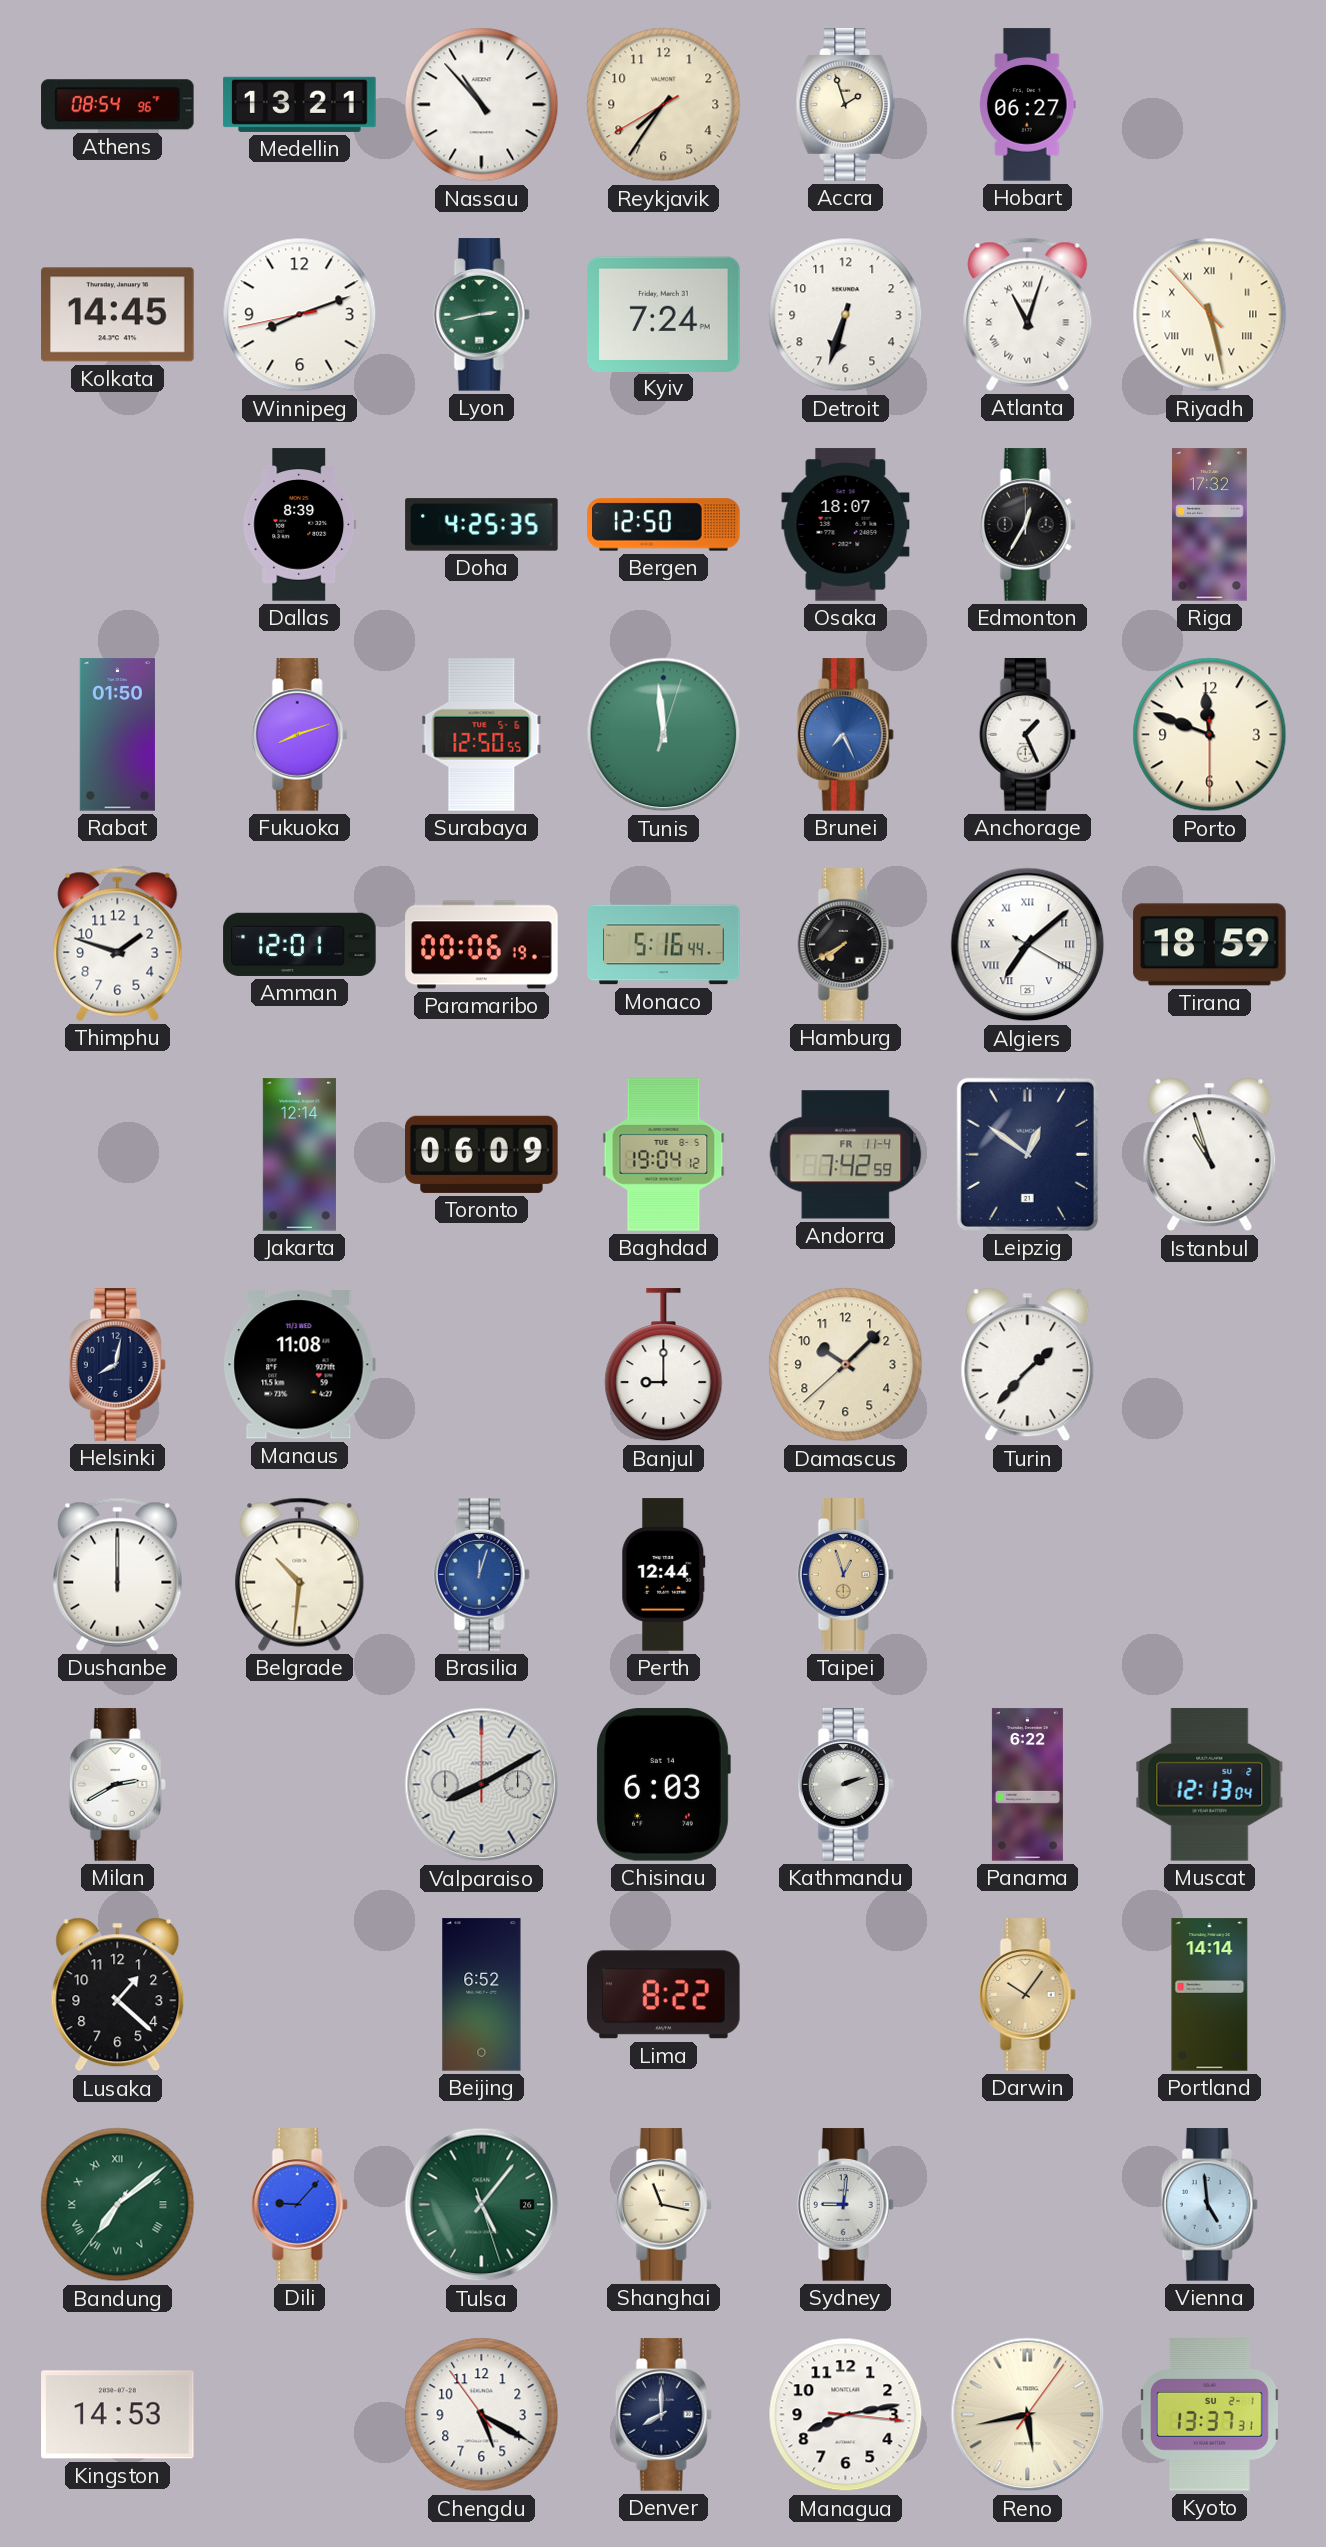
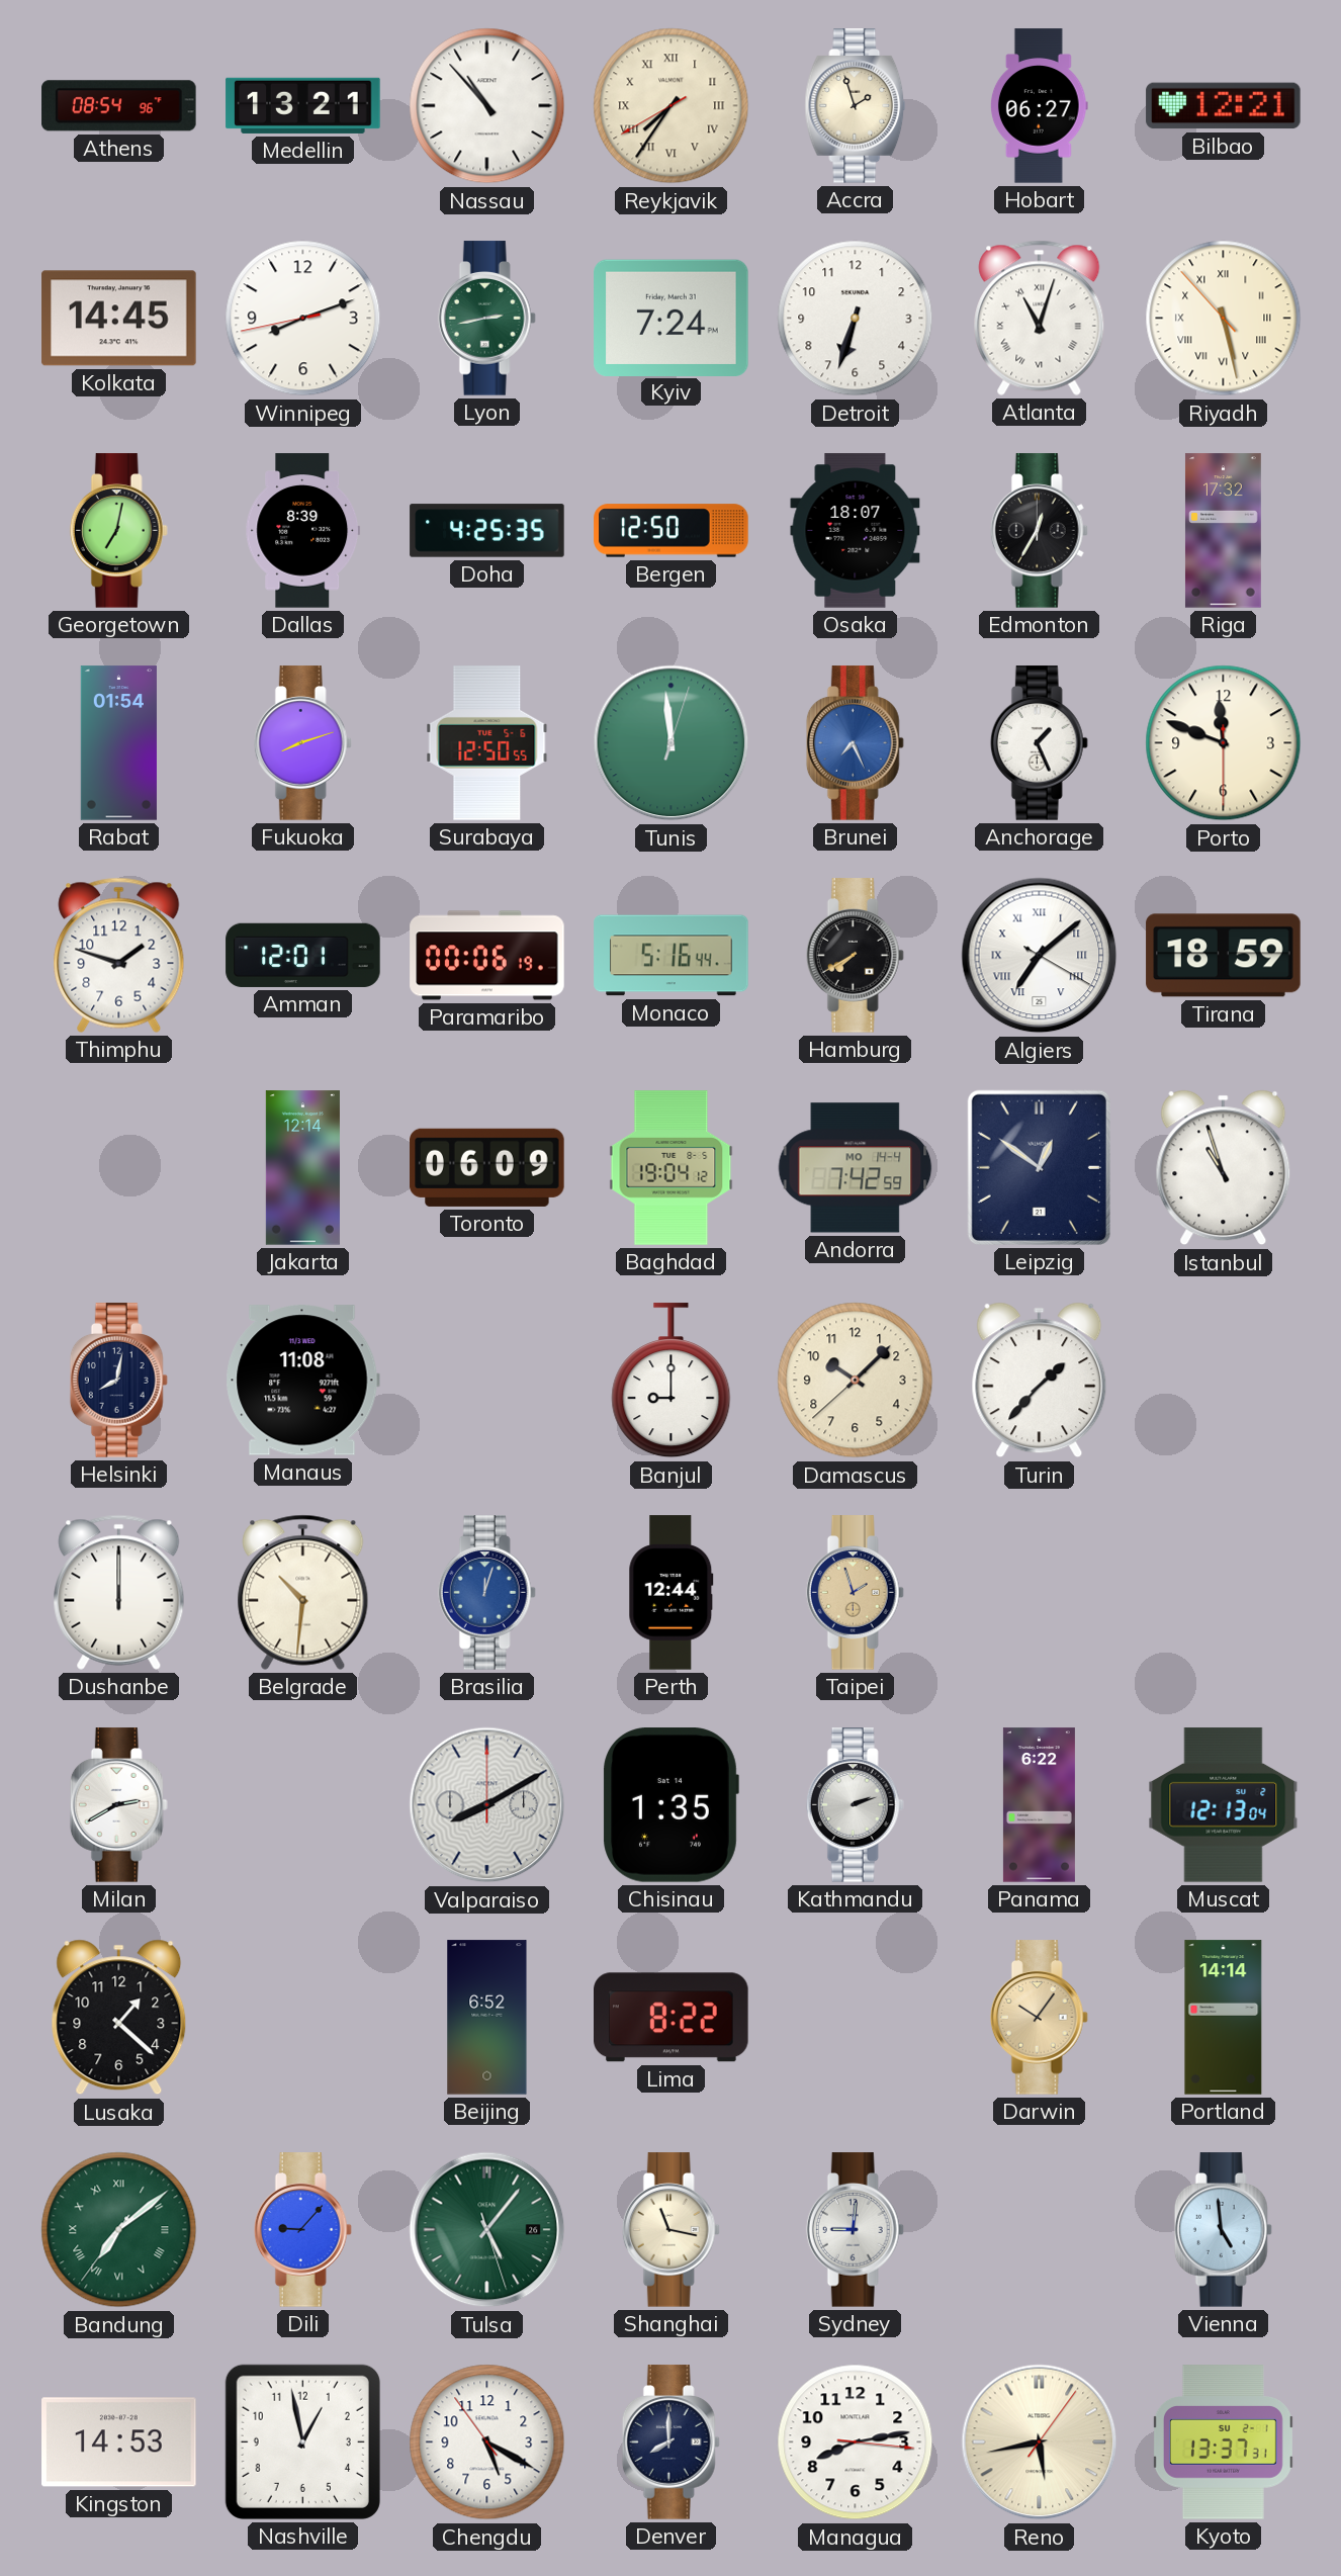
Reykjavik numerals: Arabic -> Roman (672, 106)
Bilbao: none -> 12:21 (1224, 106)
Georgetown: none -> 7:02 (118, 531)
Rabat: 01:50 -> 01:54 (118, 743)
Andorra date: FR 11-4 -> MO 14-4 (856, 1168)
Taipei: 12:57 -> 1:57 (855, 1593)
Chisinau: 6:03 -> 1:35 (670, 1805)
Nashville: none -> 12:58 (302, 2441)
